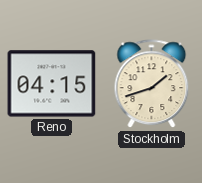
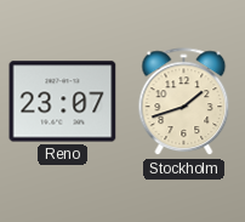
Reno: 04:15 -> 23:07 (63, 102)
